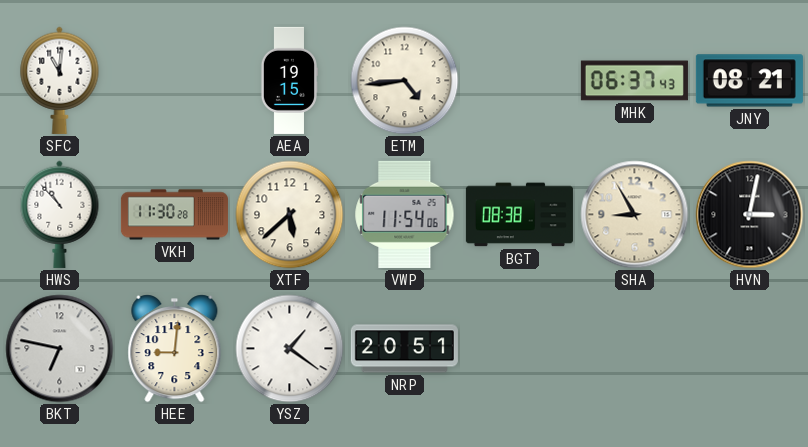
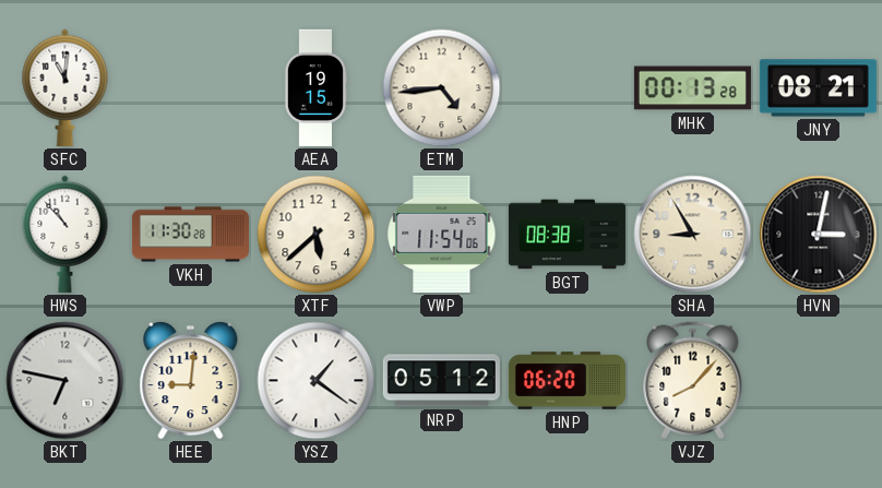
MHK: 06:37 -> 00:13 (692, 88)
NRP: 20:51 -> 05:12 (441, 381)
HNP: none -> 06:20 (567, 381)
VJZ: none -> 8:07 (693, 381)
